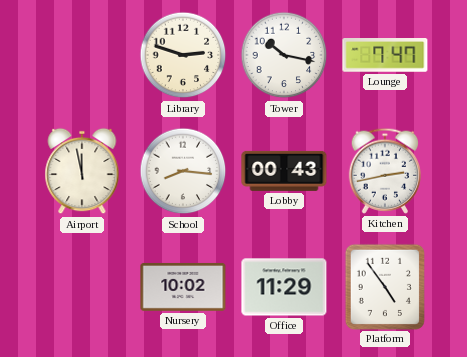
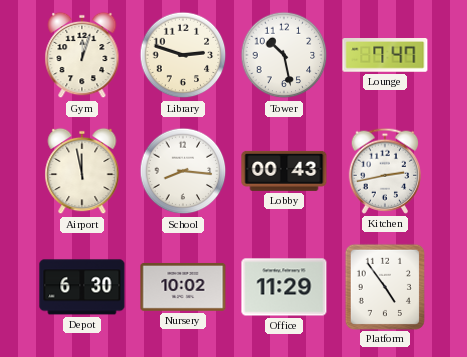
Gym: none -> 12:03 (82, 55)
Tower: 10:17 -> 10:28 (284, 55)
Depot: none -> 6:30 (82, 287)
